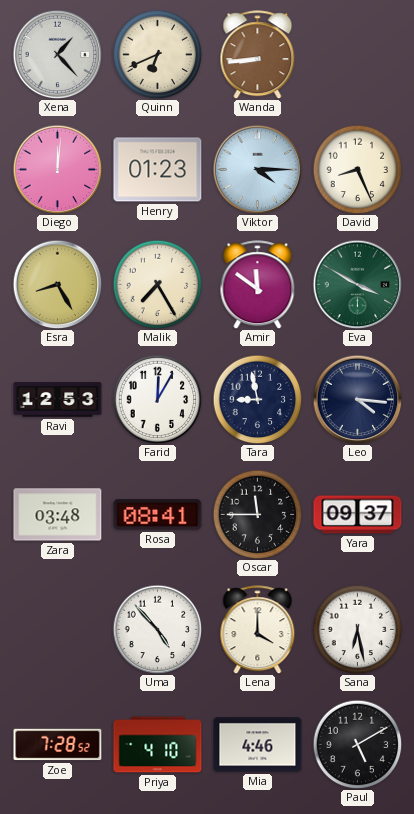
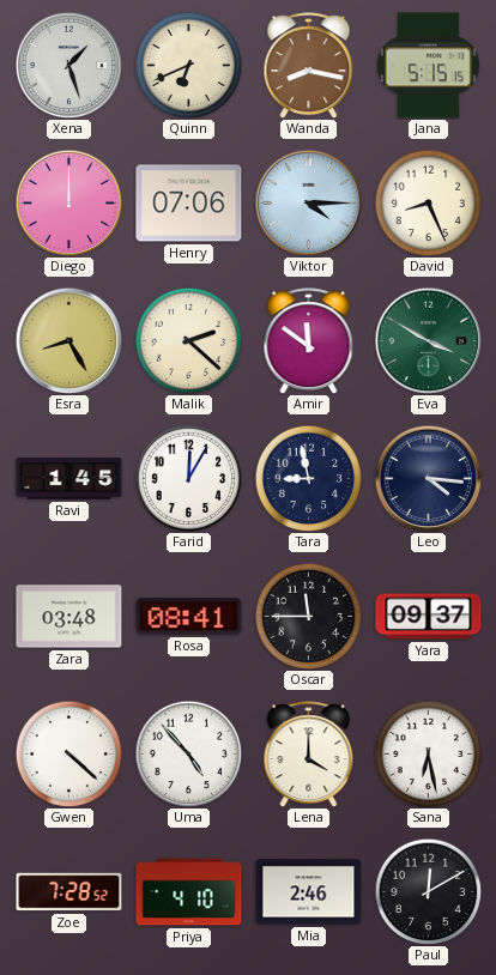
Xena: 1:23 -> 1:27 (68, 65)
Wanda: 8:44 -> 8:17 (309, 66)
Jana: none -> 5:15 (428, 66)
Diego: 12:01 -> 12:00 (68, 202)
Henry: 01:23 -> 07:06 (189, 204)
Malik: 7:25 -> 2:22 (188, 340)
Ravi: 12:53 -> 1:45 (69, 479)
Gwen: none -> 4:22 (68, 753)
Mia: 4:46 -> 2:46 (309, 892)
Paul: 5:10 -> 12:10 (428, 891)
